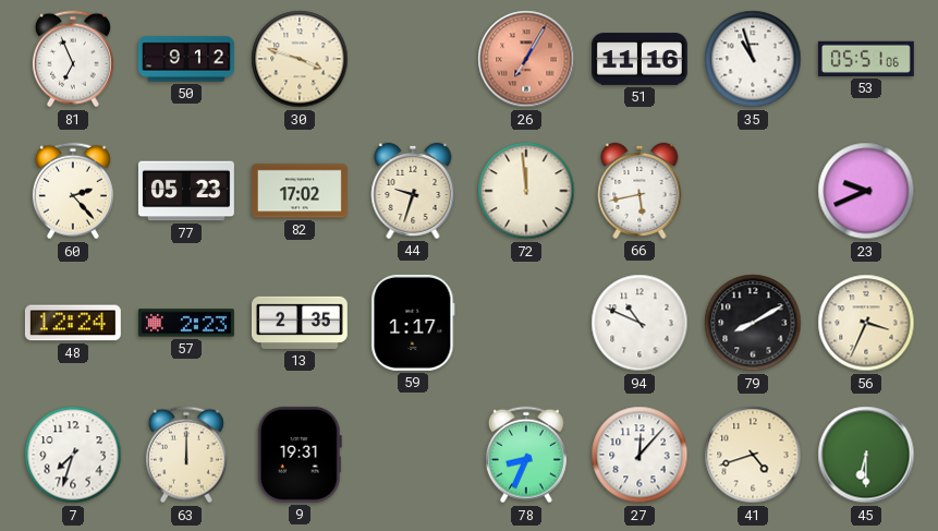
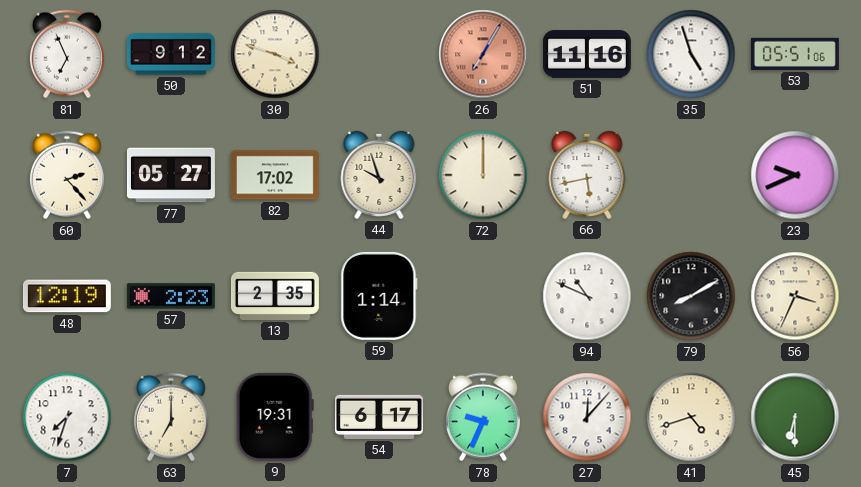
35: 10:57 -> 4:57 (691, 54)
77: 05:23 -> 05:27 (171, 175)
44: 9:33 -> 9:57 (379, 175)
72: 11:59 -> 12:00 (483, 175)
48: 12:24 -> 12:19 (67, 296)
59: 1:17 -> 1:14 (379, 296)
63: 12:00 -> 7:00 (171, 417)
54: none -> 6:17 (379, 417)
78: 8:34 -> 9:34 (483, 417)
